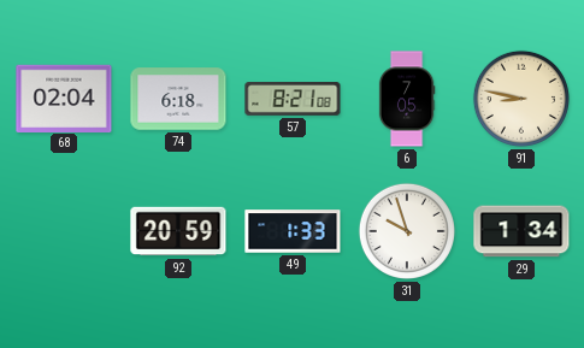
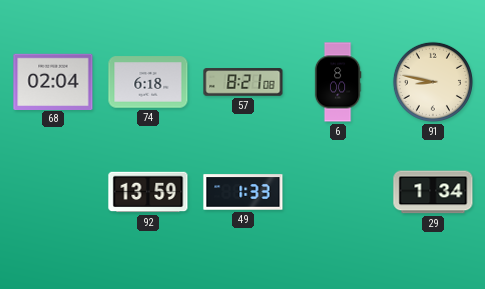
6: 7:05 -> 8:00 (338, 82)
92: 20:59 -> 13:59 (148, 192)
31: 9:57 -> none (407, 231)
